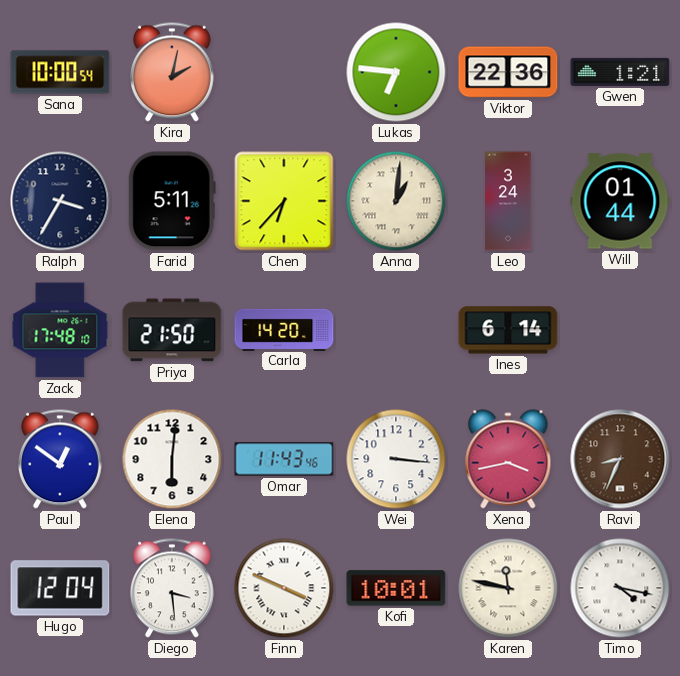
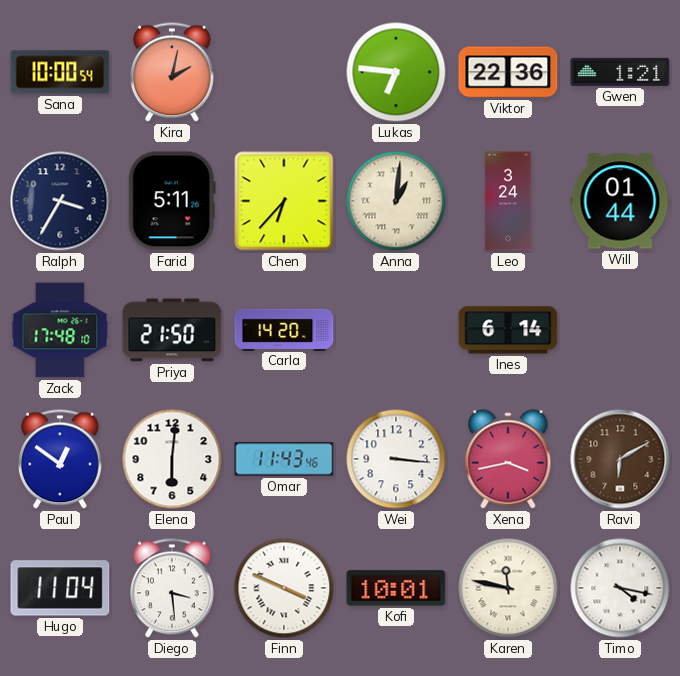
Ravi: 8:34 -> 6:10 (620, 459)
Hugo: 12:04 -> 11:04 (60, 588)
